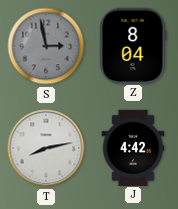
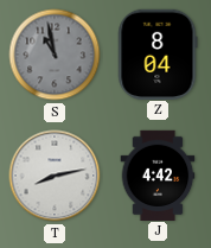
S: 2:58 -> 10:58 (55, 55)
